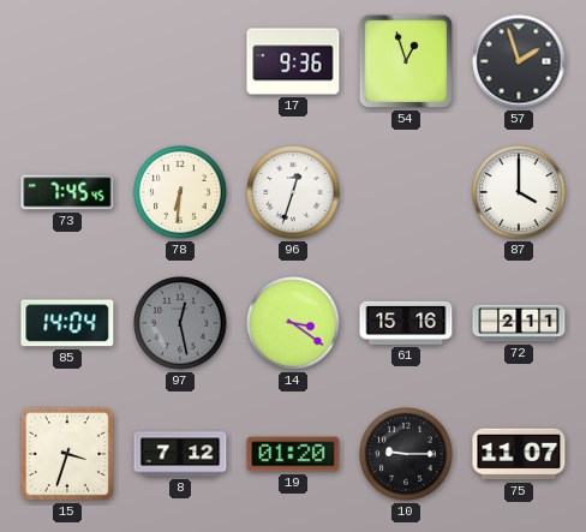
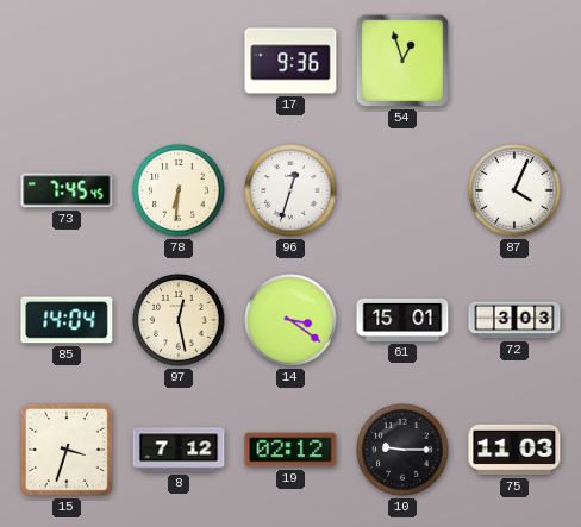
57: 1:57 -> none (519, 61)
87: 4:00 -> 4:04 (514, 190)
97 dial: grey -> cream (179, 320)
61: 15:16 -> 15:01 (402, 320)
72: 2:11 -> 3:03 (514, 320)
19: 01:20 -> 02:12 (290, 450)
75: 11:07 -> 11:03 (514, 450)
